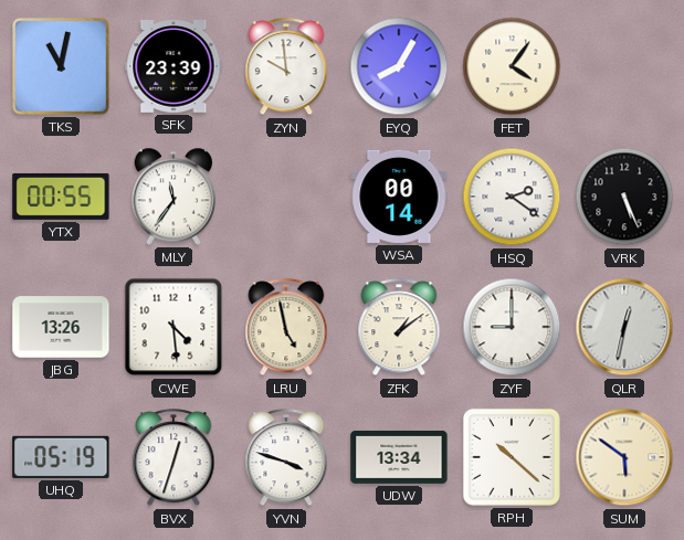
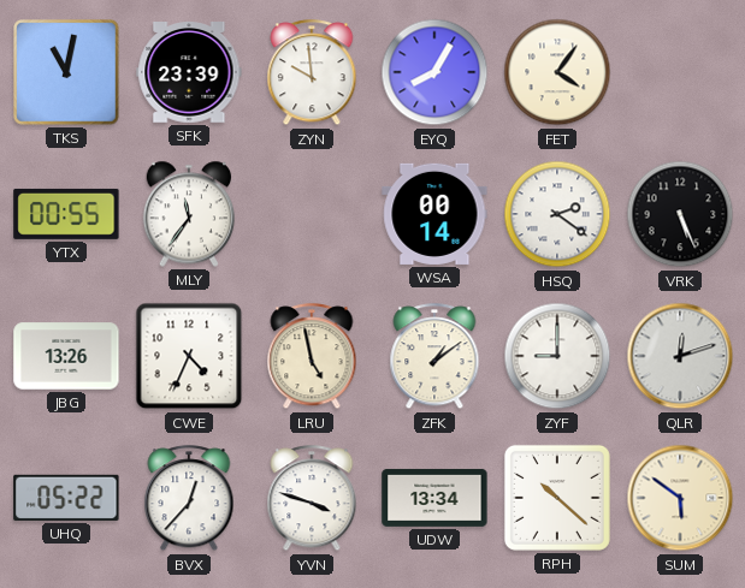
CWE: 4:29 -> 4:34 (189, 356)
QLR: 12:32 -> 12:12 (680, 356)
UHQ: 05:19 -> 05:22 (66, 498)
BVX: 12:33 -> 12:37 (189, 499)
